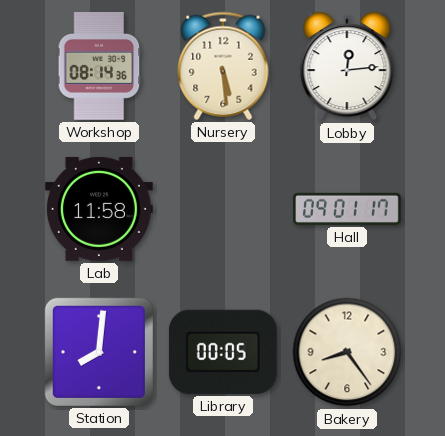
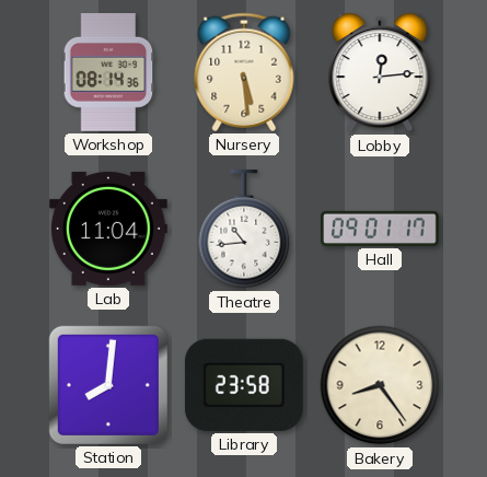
Lab: 11:58 -> 11:04 (108, 229)
Theatre: none -> 10:44 (244, 230)
Library: 00:05 -> 23:58 (244, 385)
